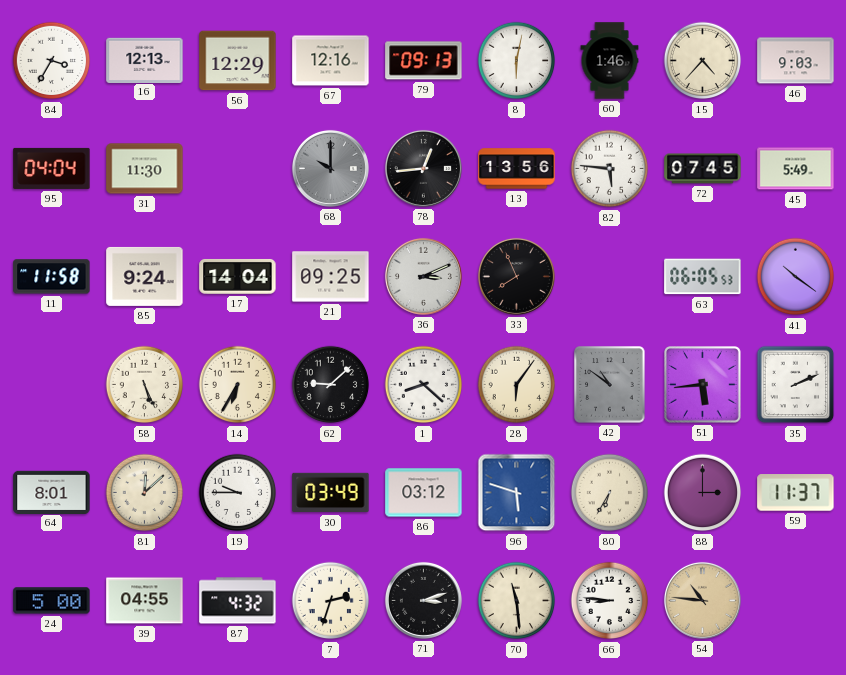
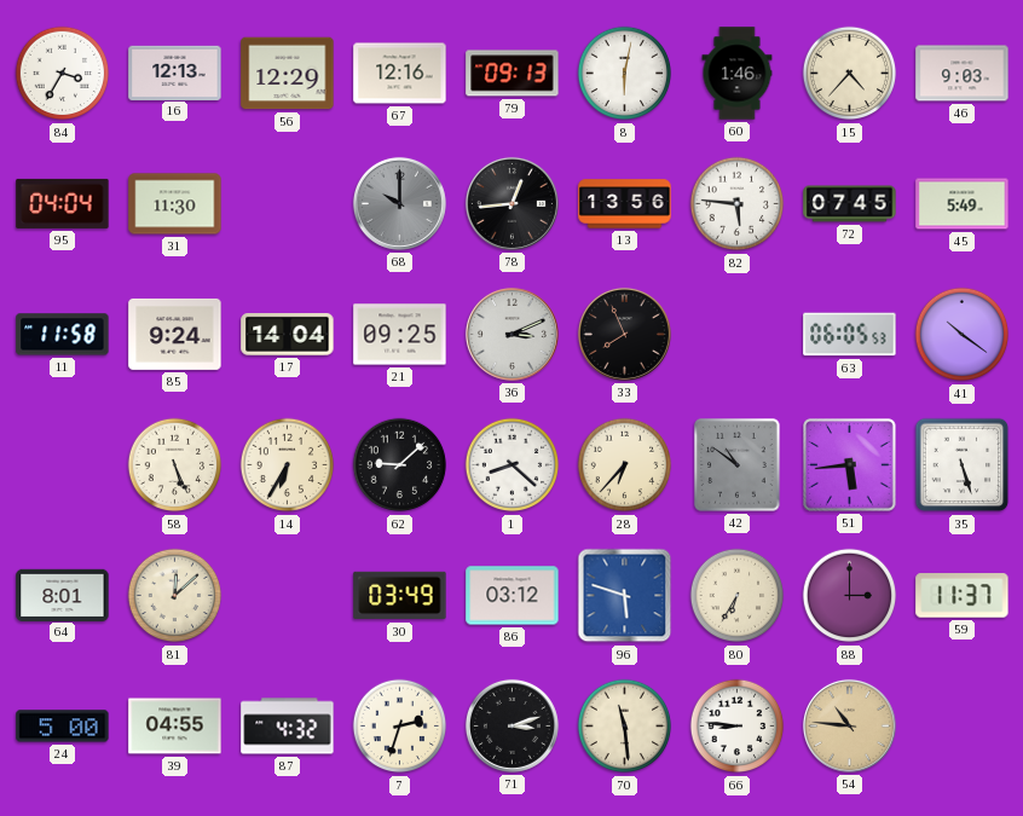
28: 6:06 -> 6:37 (625, 465)
35: 2:11 -> 5:27 (963, 465)
19: 9:45 -> none (238, 493)
